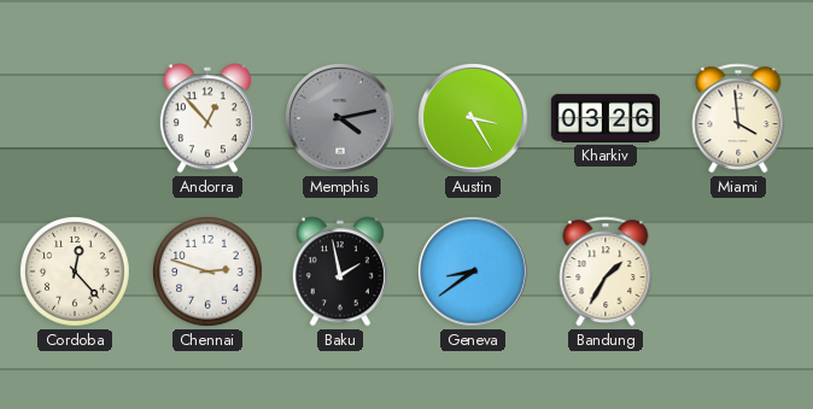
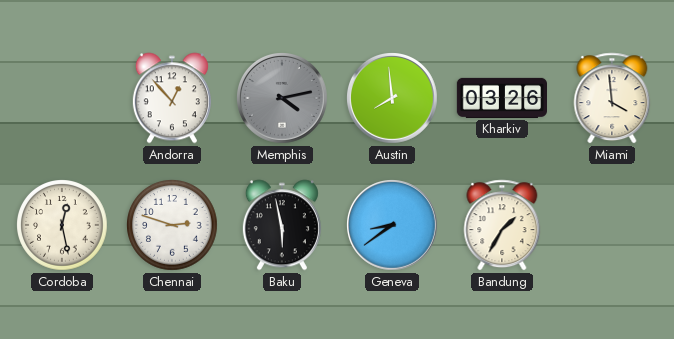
Austin: 3:25 -> 7:59 (393, 99)
Cordoba: 12:23 -> 12:28 (63, 226)
Baku: 1:58 -> 5:58 (282, 225)
